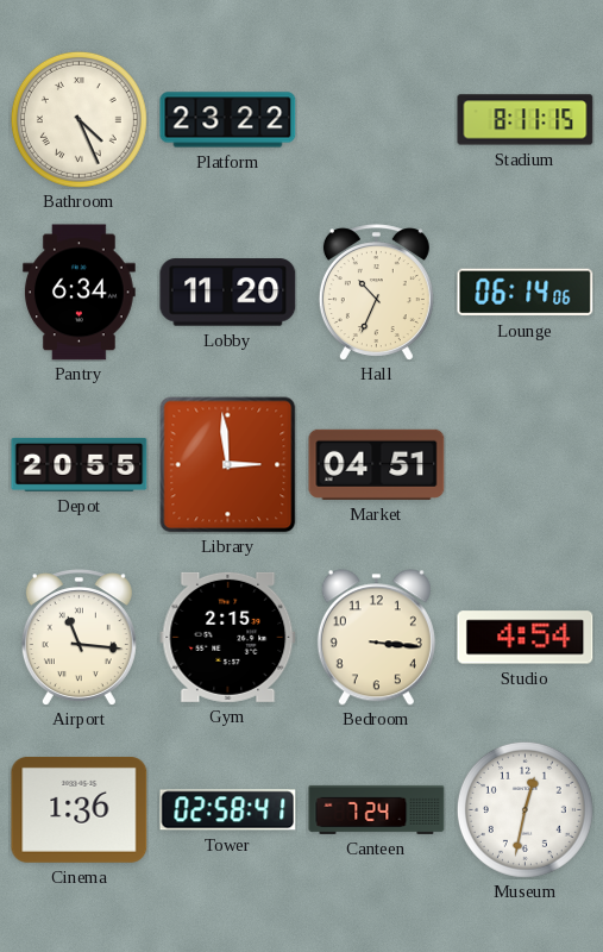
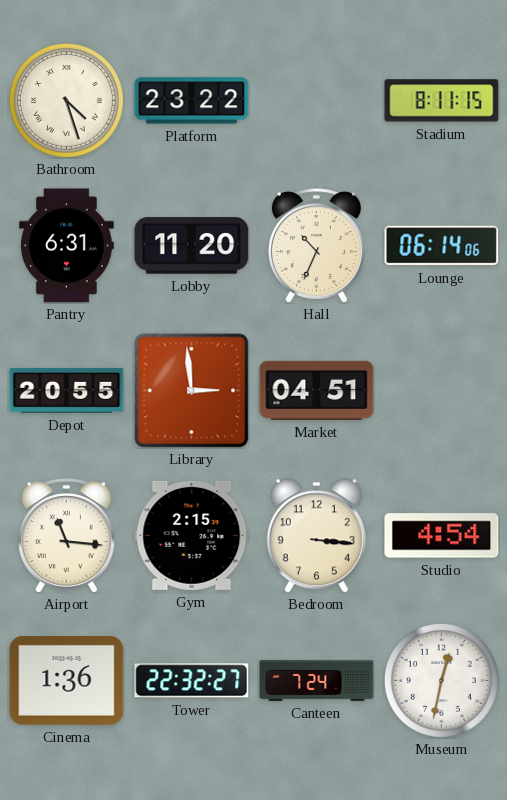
Bathroom: 4:26 -> 4:27 (66, 100)
Pantry: 6:34 -> 6:31 (67, 246)
Tower: 02:58 -> 22:32 (192, 681)
